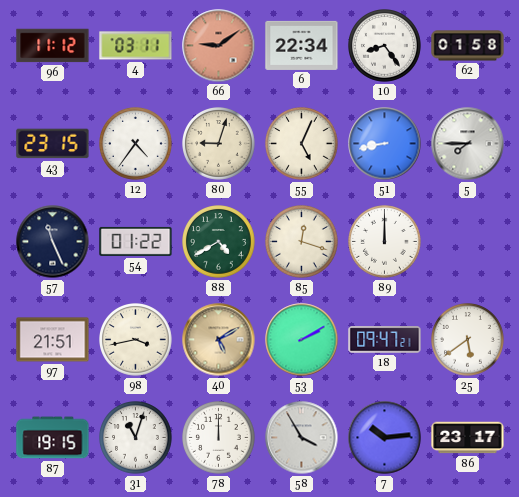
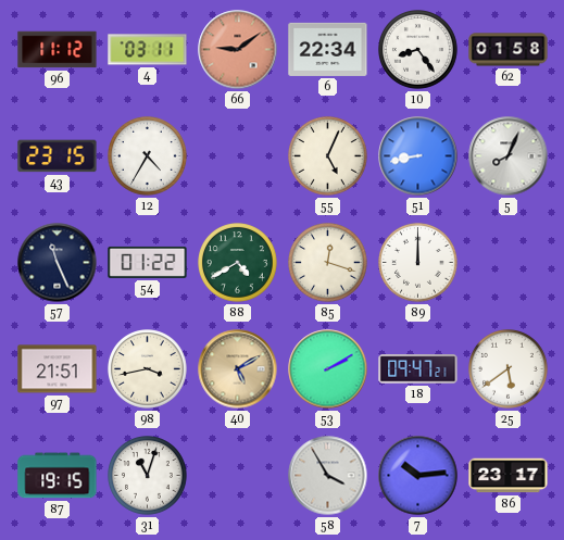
12: 4:36 -> 4:35 (148, 156)
80: 9:03 -> none (219, 144)
5: 7:45 -> 8:04 (509, 156)
78: 12:00 -> none (219, 438)
